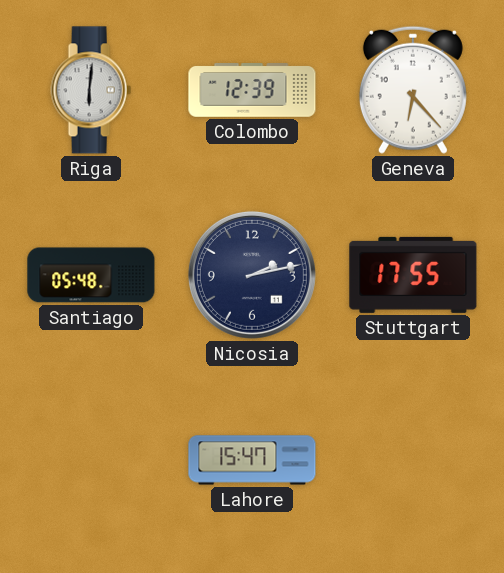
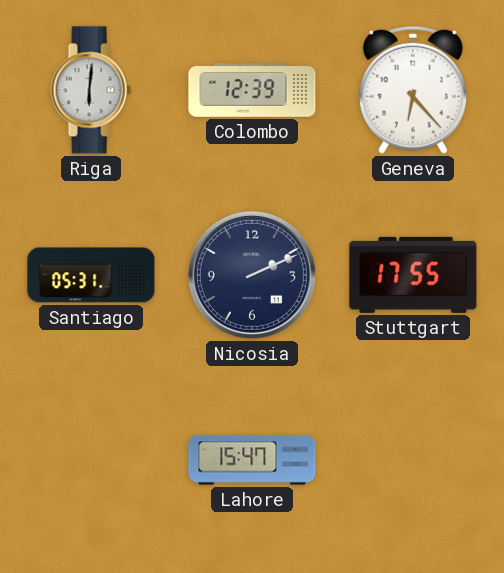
Santiago: 05:48 -> 05:31 (91, 275)
Nicosia: 2:13 -> 2:11 (252, 275)
